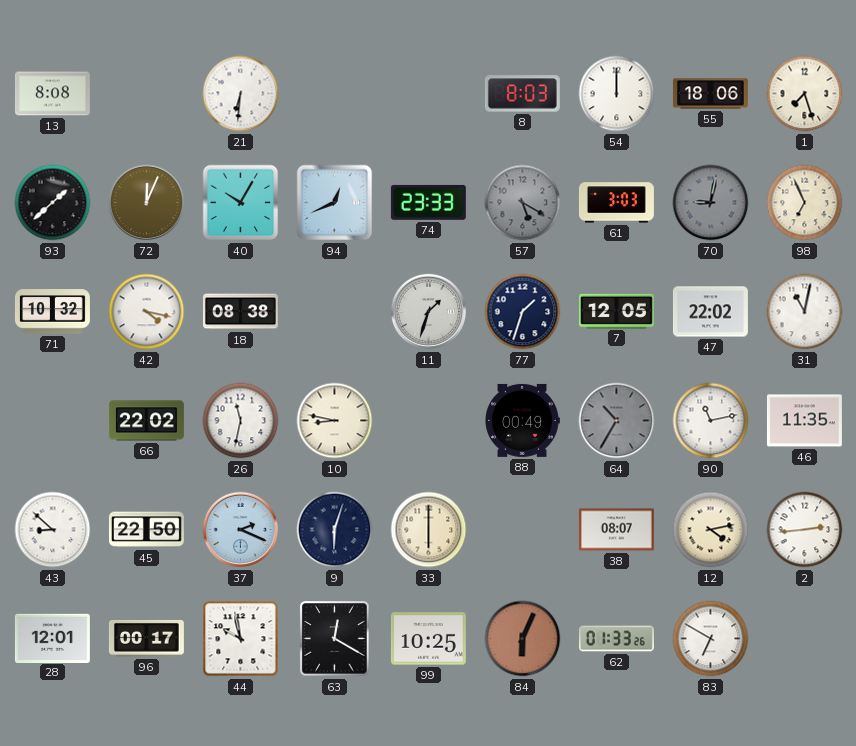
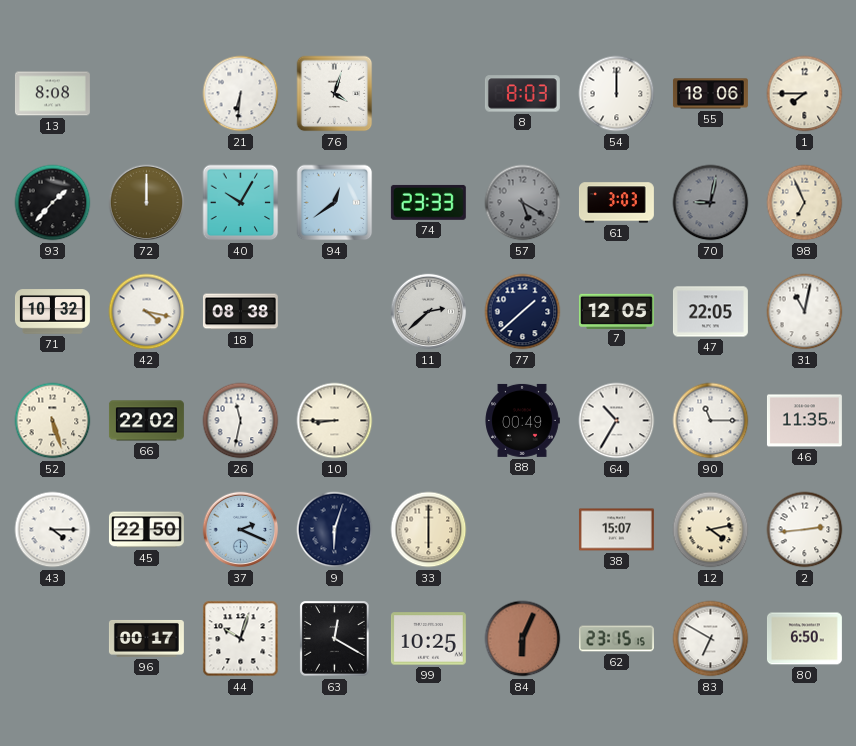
76: none -> 4:03 (335, 94)
1: 7:27 -> 7:45 (805, 94)
93: 1:38 -> 1:37 (53, 203)
72: 12:04 -> 12:00 (147, 203)
94: 12:41 -> 12:39 (335, 203)
11: 1:33 -> 2:38 (429, 312)
77: 1:33 -> 1:38 (523, 312)
47: 22:02 -> 22:05 (710, 312)
52: none -> 5:27 (53, 421)
10: 8:47 -> 8:45 (335, 421)
64 dial: grey -> white (617, 421)
90: 11:13 -> 11:15 (711, 421)
43: 8:52 -> 4:15 (53, 530)
38: 08:07 -> 15:07 (616, 530)
28: 12:01 -> none (52, 638)
44: 9:58 -> 10:03 (241, 639)
62: 01:33 -> 23:15 (616, 639)
80: none -> 6:50 (804, 639)
